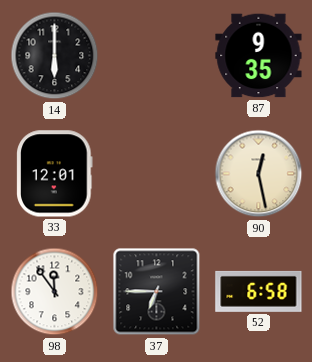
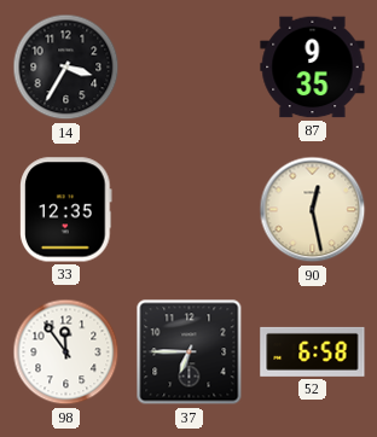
14: 6:00 -> 3:35 (66, 68)
33: 12:01 -> 12:35 (66, 210)
